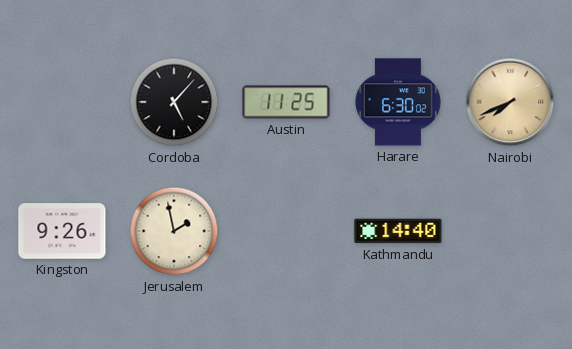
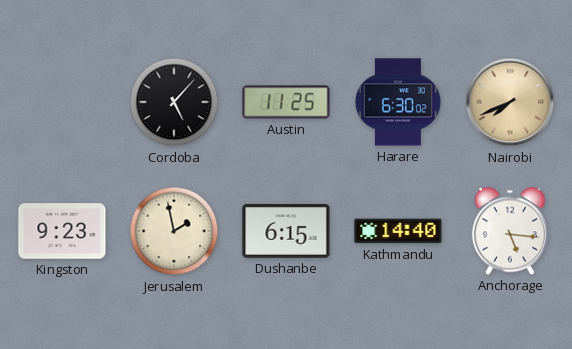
Kingston: 9:26 -> 9:23 (62, 231)
Dushanbe: none -> 6:15 (286, 231)
Anchorage: none -> 5:16 (510, 231)
